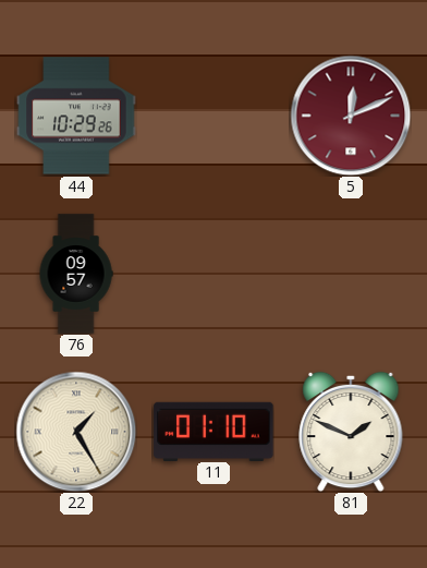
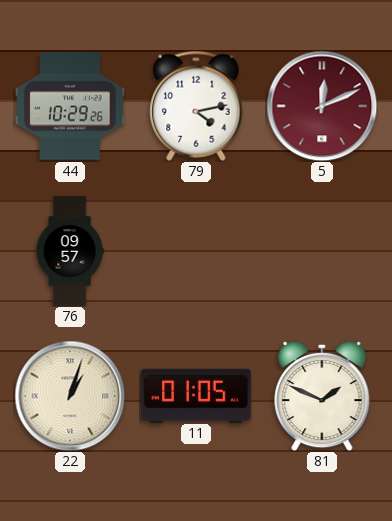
79: none -> 4:13 (196, 106)
22: 1:25 -> 1:03 (70, 396)
11: 01:10 -> 01:05 (196, 395)
